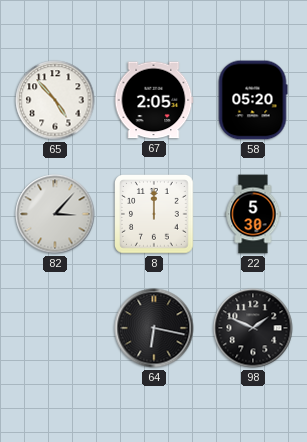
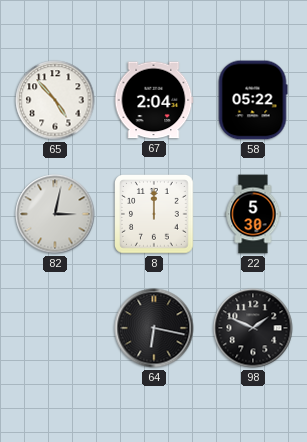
67: 2:05 -> 2:04 (154, 100)
58: 05:20 -> 05:22 (253, 100)
82: 3:07 -> 3:02 (55, 214)
